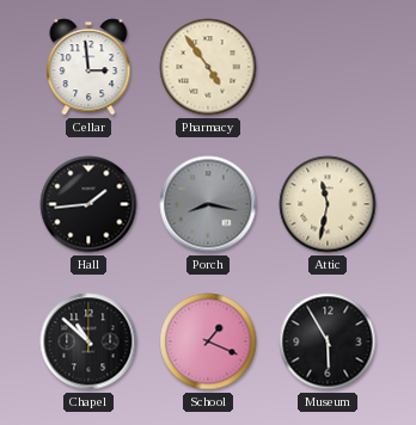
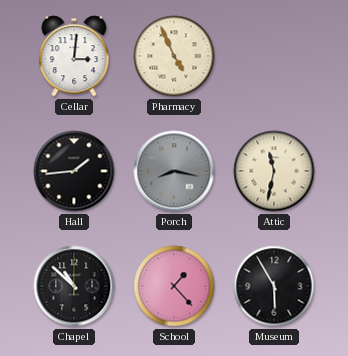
Cellar: 2:59 -> 3:01 (74, 56)
Pharmacy: 4:54 -> 4:56 (174, 56)
School: 1:19 -> 1:23 (174, 286)
